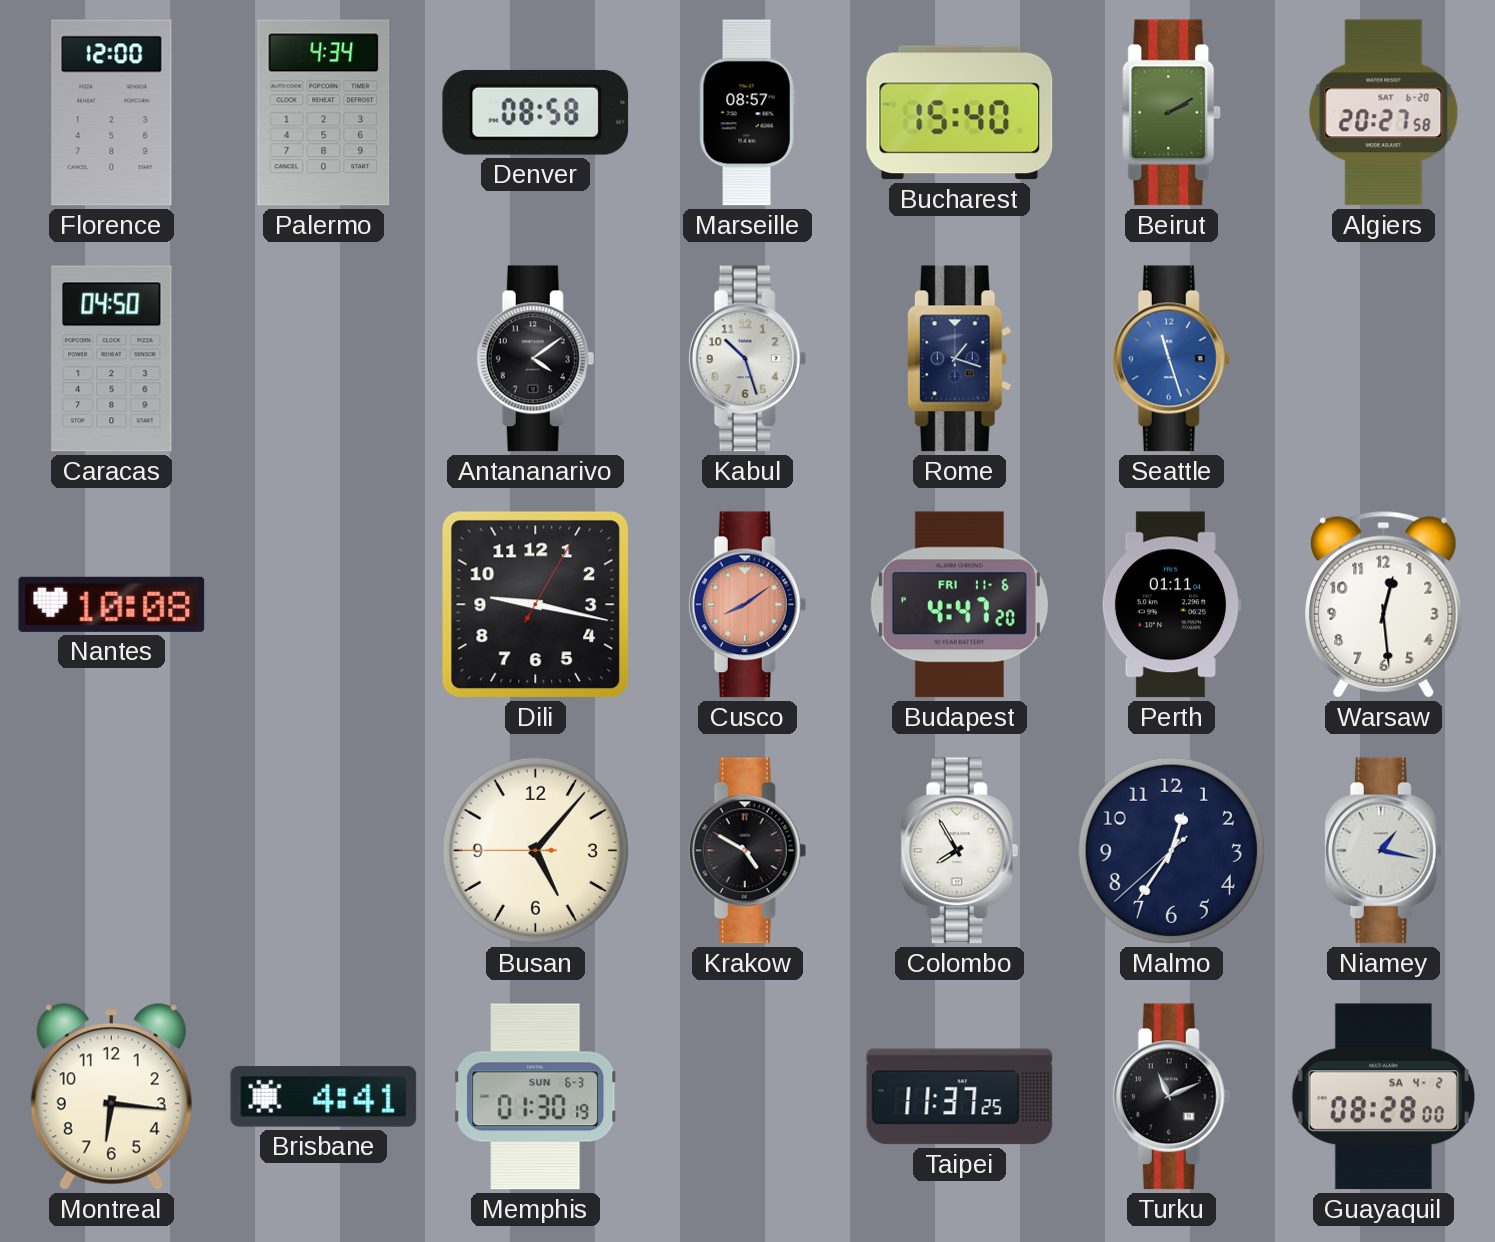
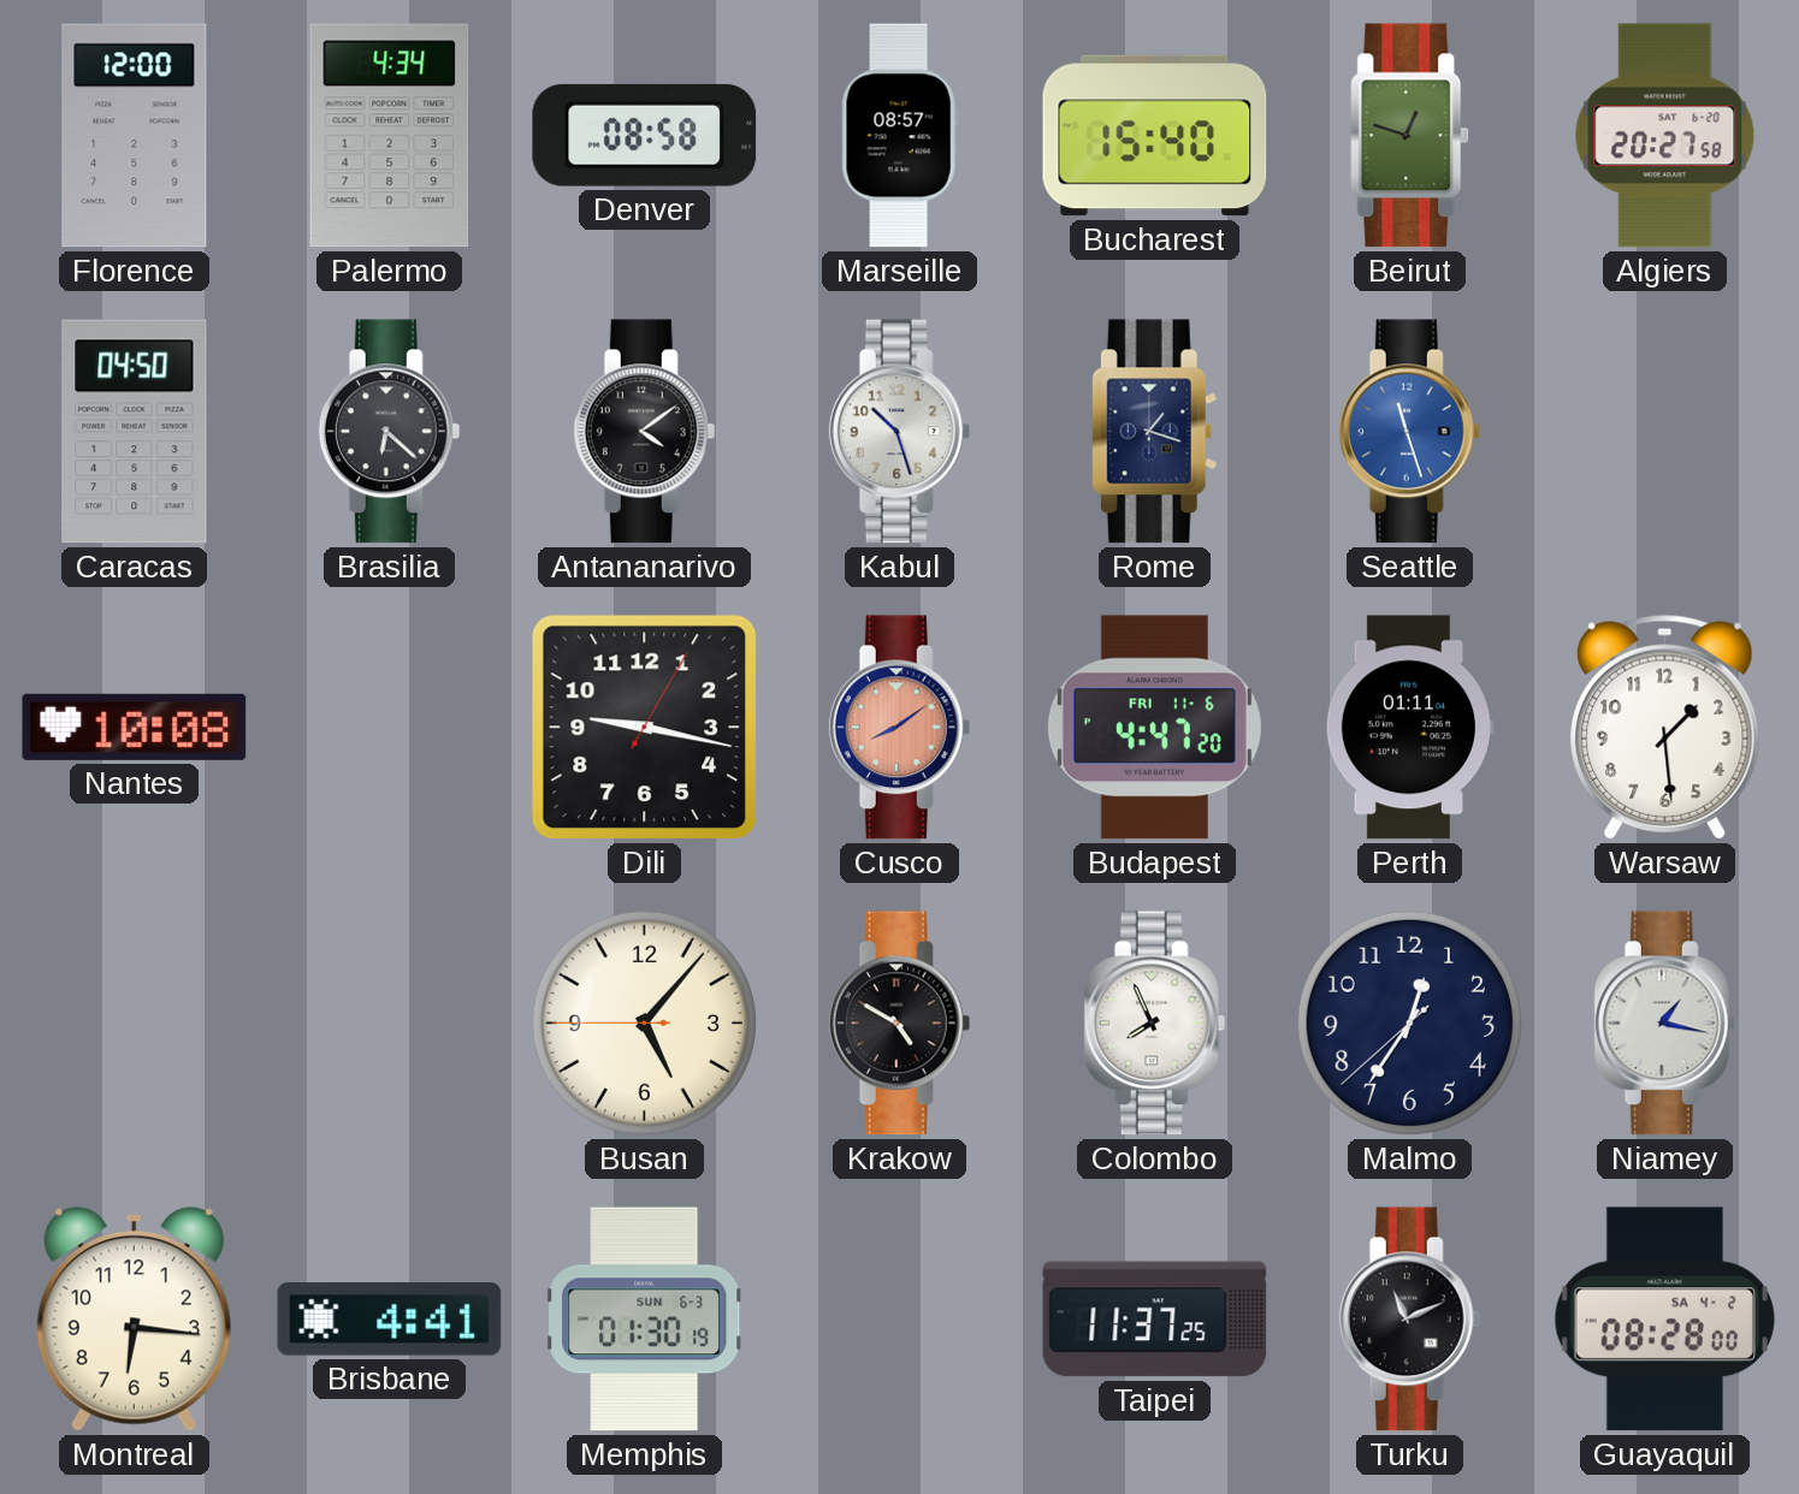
Beirut: 2:10 -> 12:48 (1410, 136)
Brasilia: none -> 6:22 (390, 432)
Warsaw: 12:29 -> 1:29 (1665, 727)
Colombo: 7:55 -> 7:56 (1155, 1024)
